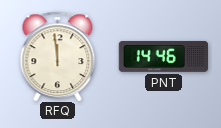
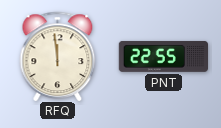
PNT: 14:46 -> 22:55 (163, 56)
